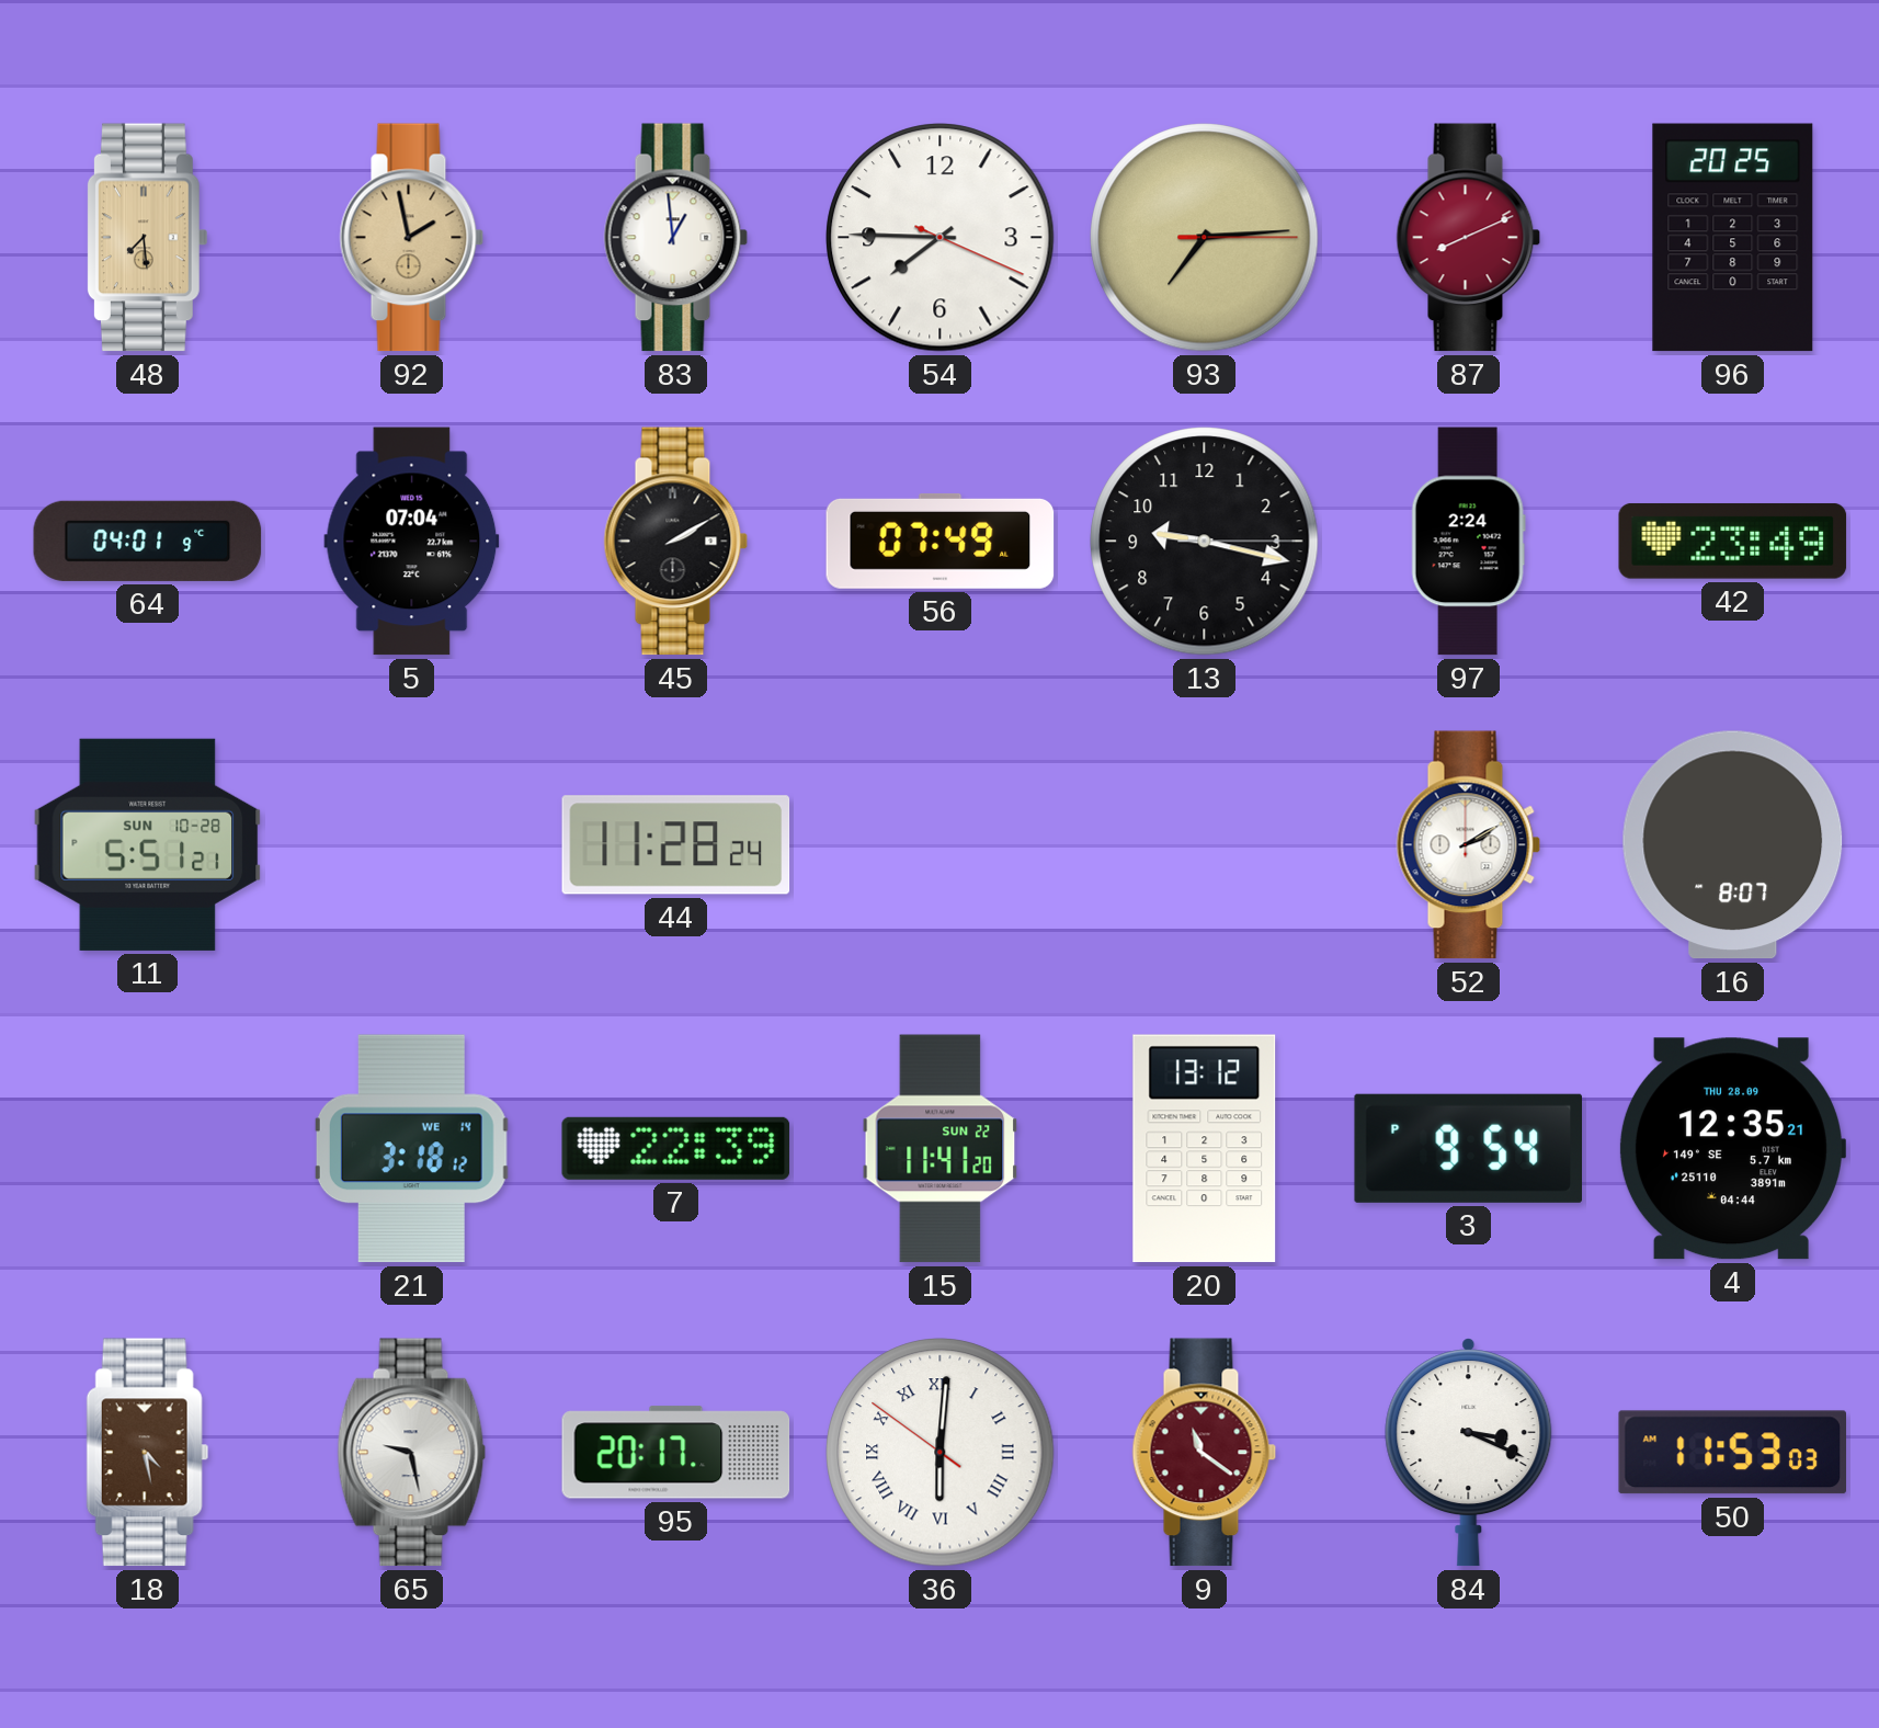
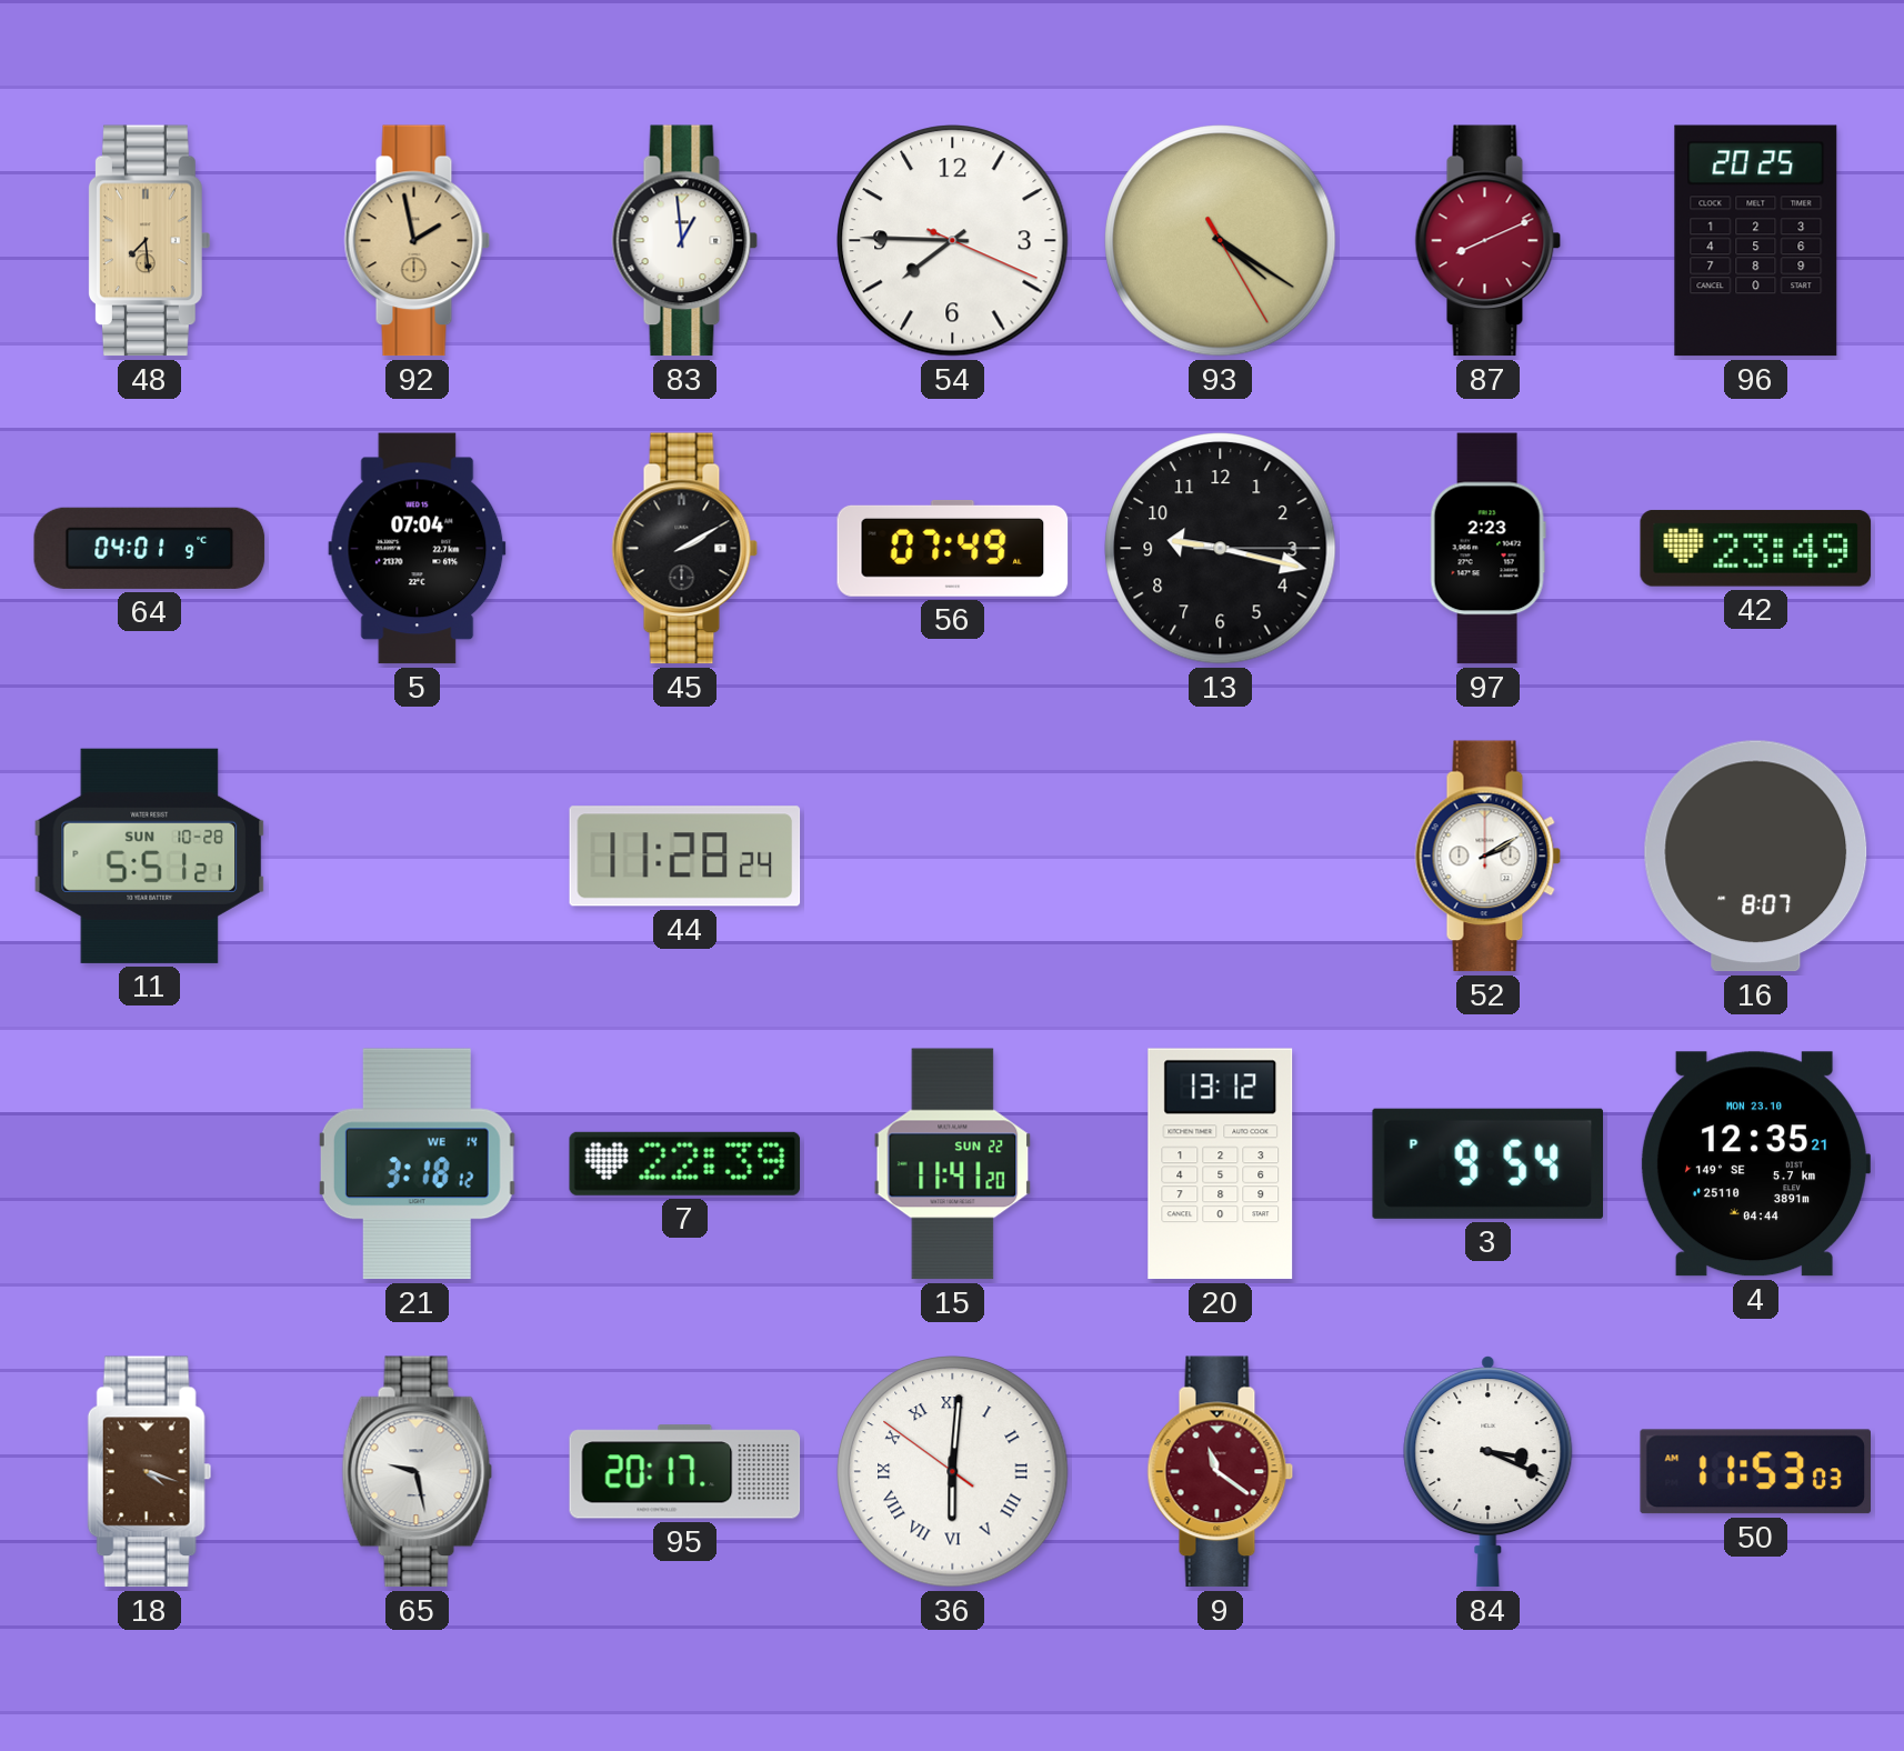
93: 7:14 -> 4:20 (1221, 241)
97: 2:24 -> 2:23 (1487, 549)
4 date: THU 28.09 -> MON 23.10 (1754, 1164)
18: 4:28 -> 4:18 (150, 1472)
